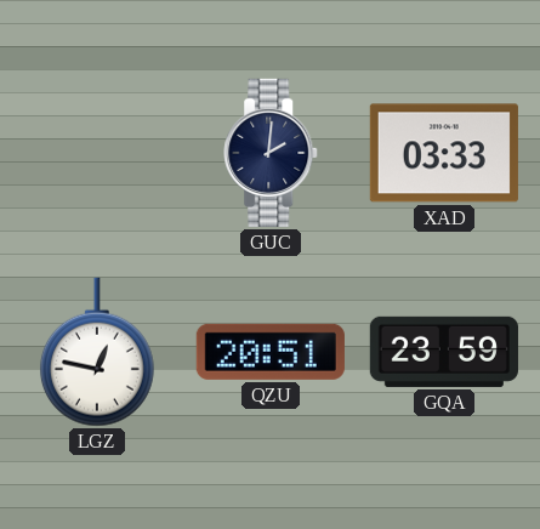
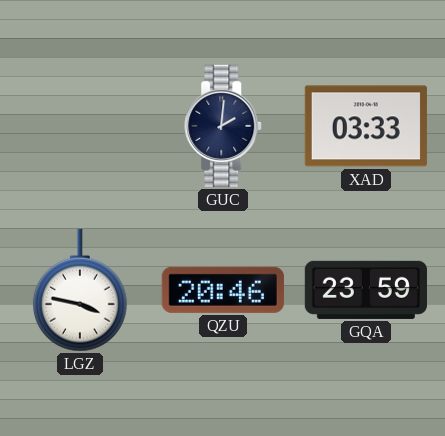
LGZ: 12:47 -> 3:47 (80, 290)
QZU: 20:51 -> 20:46 (223, 290)
